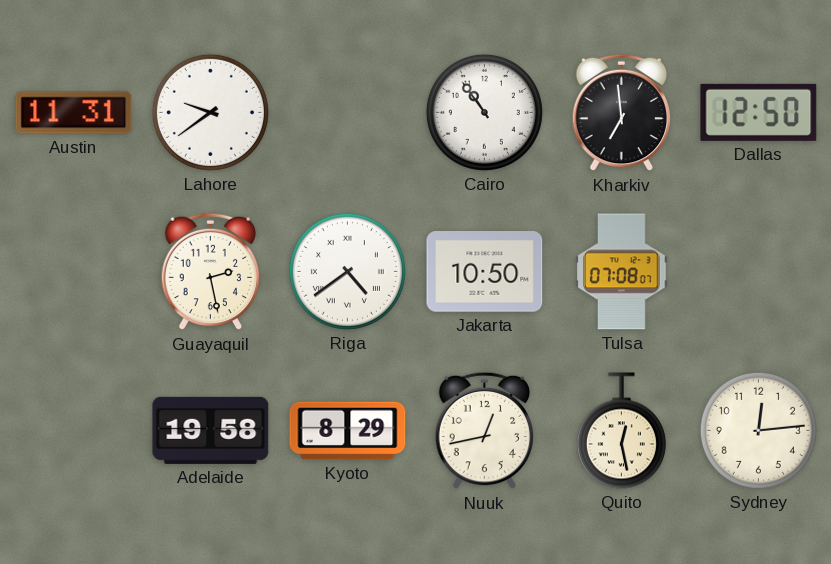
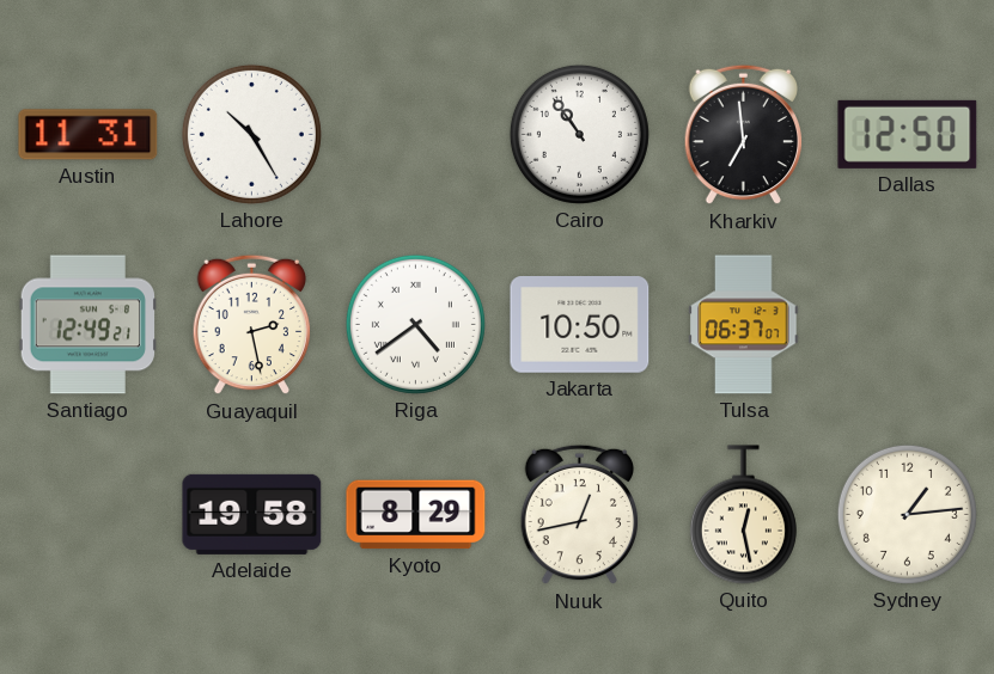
Lahore: 9:39 -> 10:25 (251, 134)
Santiago: none -> 12:49 (89, 325)
Tulsa: 07:08 -> 06:37 (744, 325)
Sydney: 12:14 -> 1:14 (907, 514)
